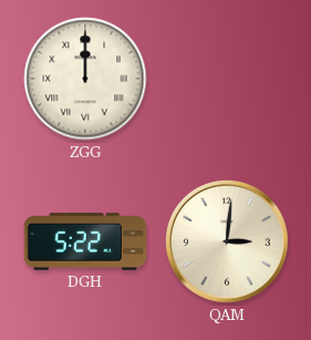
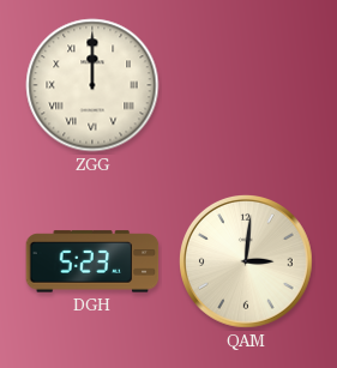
DGH: 5:22 -> 5:23 (92, 261)
